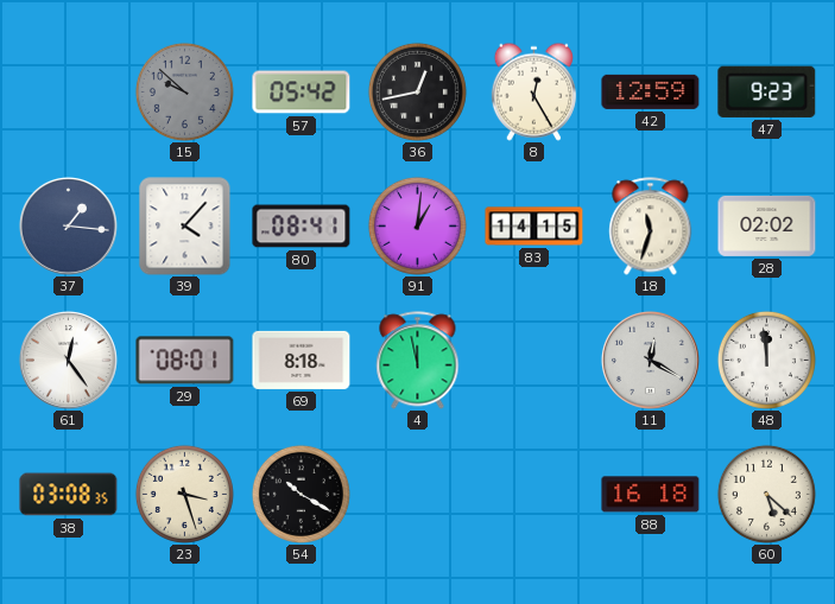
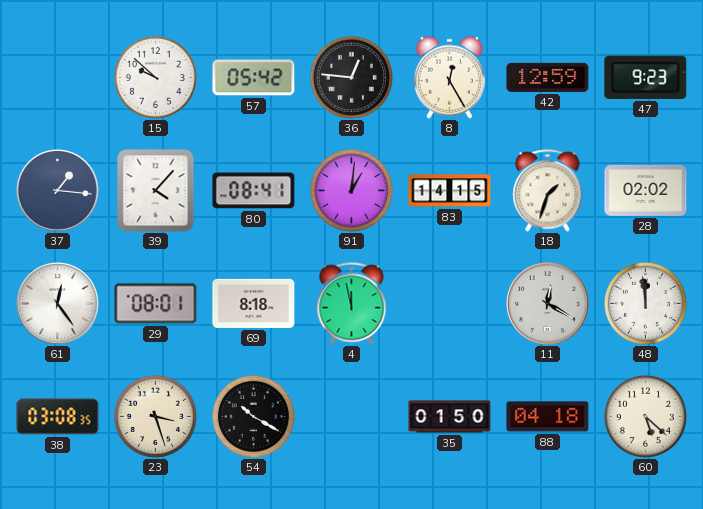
15 dial: grey -> white (155, 77)
36: 12:43 -> 12:46 (351, 77)
18: 11:33 -> 1:33 (548, 191)
35: none -> 01:50 (450, 417)
88: 16:18 -> 04:18 (548, 417)
